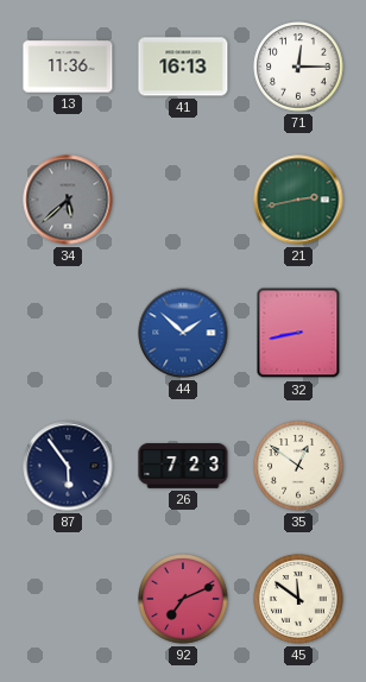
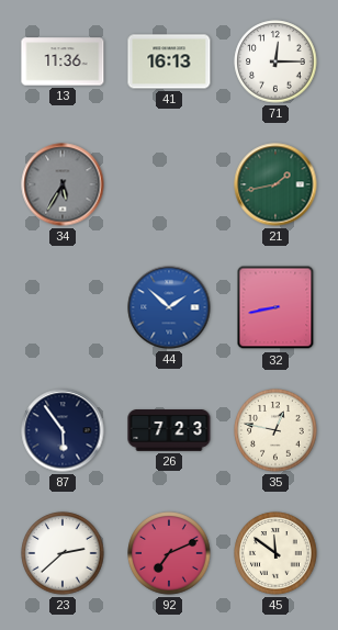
34: 5:38 -> 5:35 (63, 184)
21: 2:43 -> 1:43 (275, 184)
35: 12:51 -> 12:47 (275, 430)
23: none -> 2:38 (63, 553)
